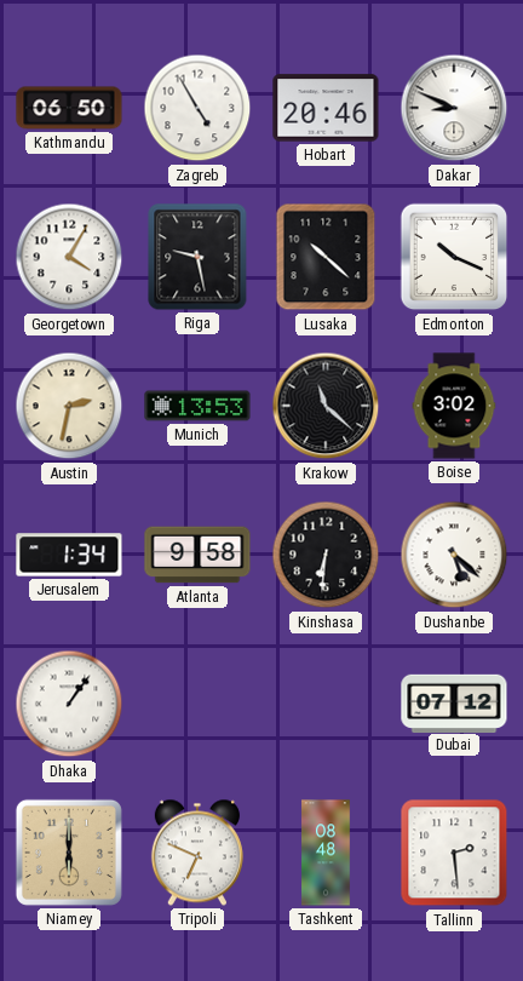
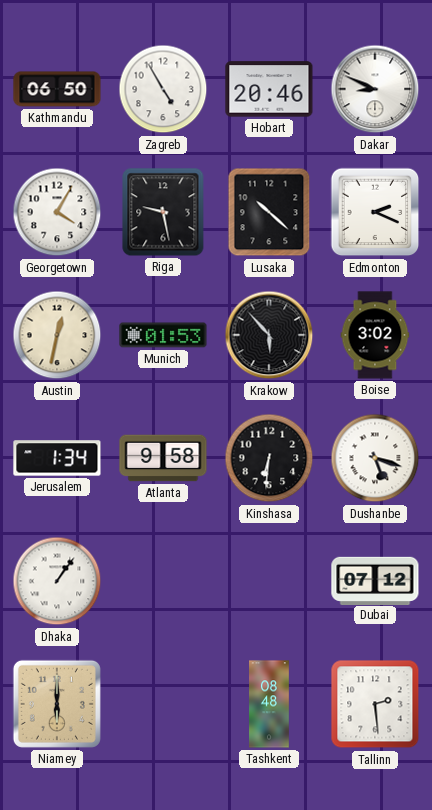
Edmonton: 10:19 -> 2:19 (375, 212)
Austin: 2:32 -> 12:32 (57, 335)
Munich: 13:53 -> 01:53 (163, 335)
Krakow: 11:22 -> 5:53 (269, 335)
Dushanbe: 5:22 -> 5:18 (375, 458)
Tripoli: 6:49 -> none (197, 853)
